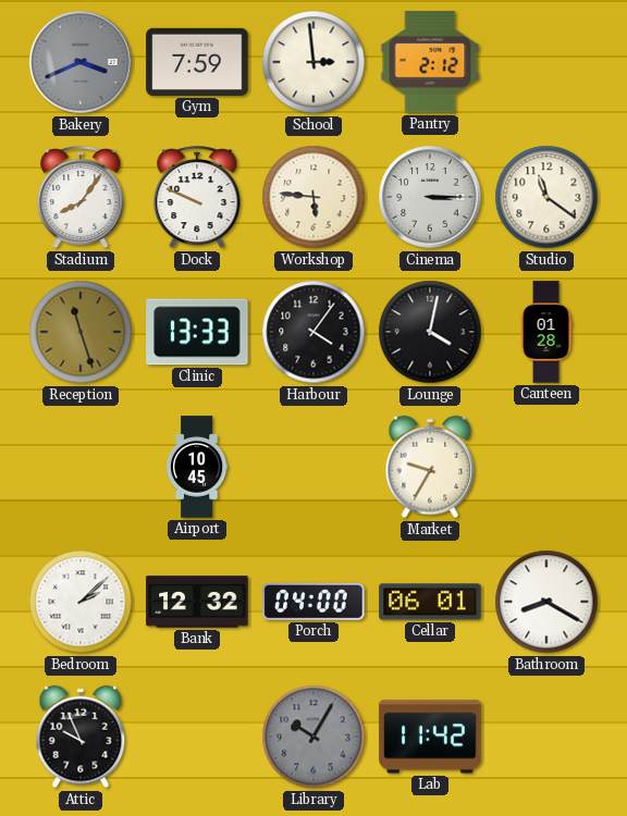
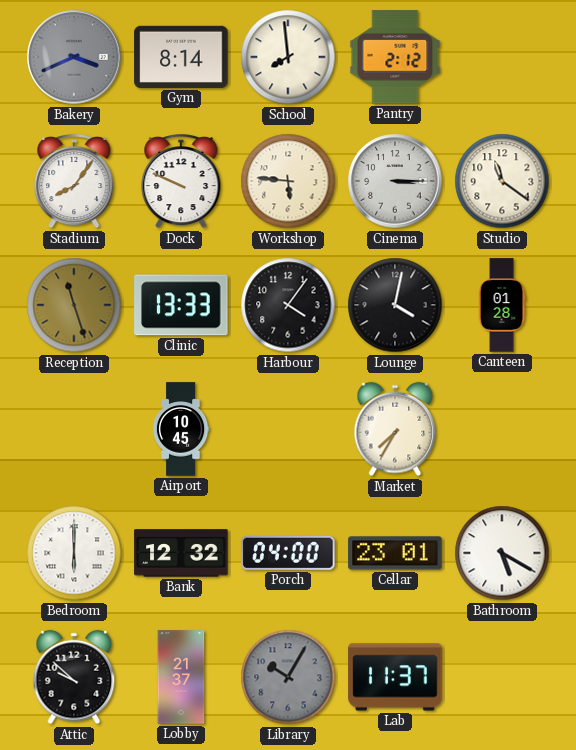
Gym: 7:59 -> 8:14 (181, 57)
School: 2:59 -> 7:59 (288, 57)
Market: 9:35 -> 7:35 (395, 429)
Bedroom: 2:08 -> 6:00 (74, 553)
Cellar: 06:01 -> 23:01 (395, 553)
Bathroom: 8:20 -> 5:20 (502, 553)
Attic: 9:56 -> 9:52 (74, 677)
Lobby: none -> 21:37 (181, 677)
Lab: 11:42 -> 11:37 (395, 677)
